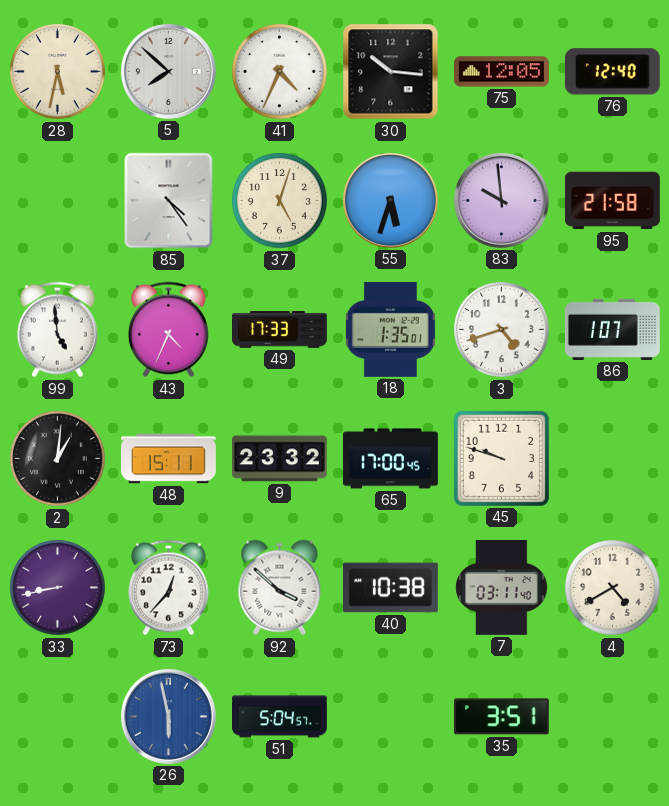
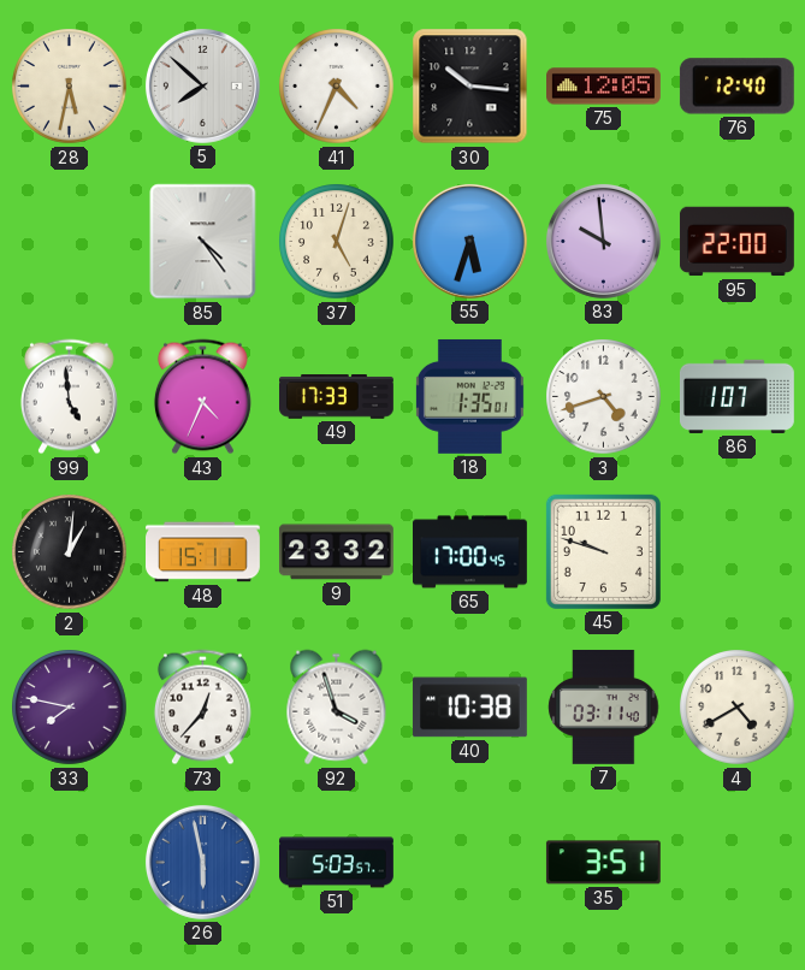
95: 21:58 -> 22:00 (736, 242)
33: 8:43 -> 7:47 (70, 708)
92: 3:52 -> 3:57 (337, 708)
51: 5:04 -> 5:03 (337, 863)
